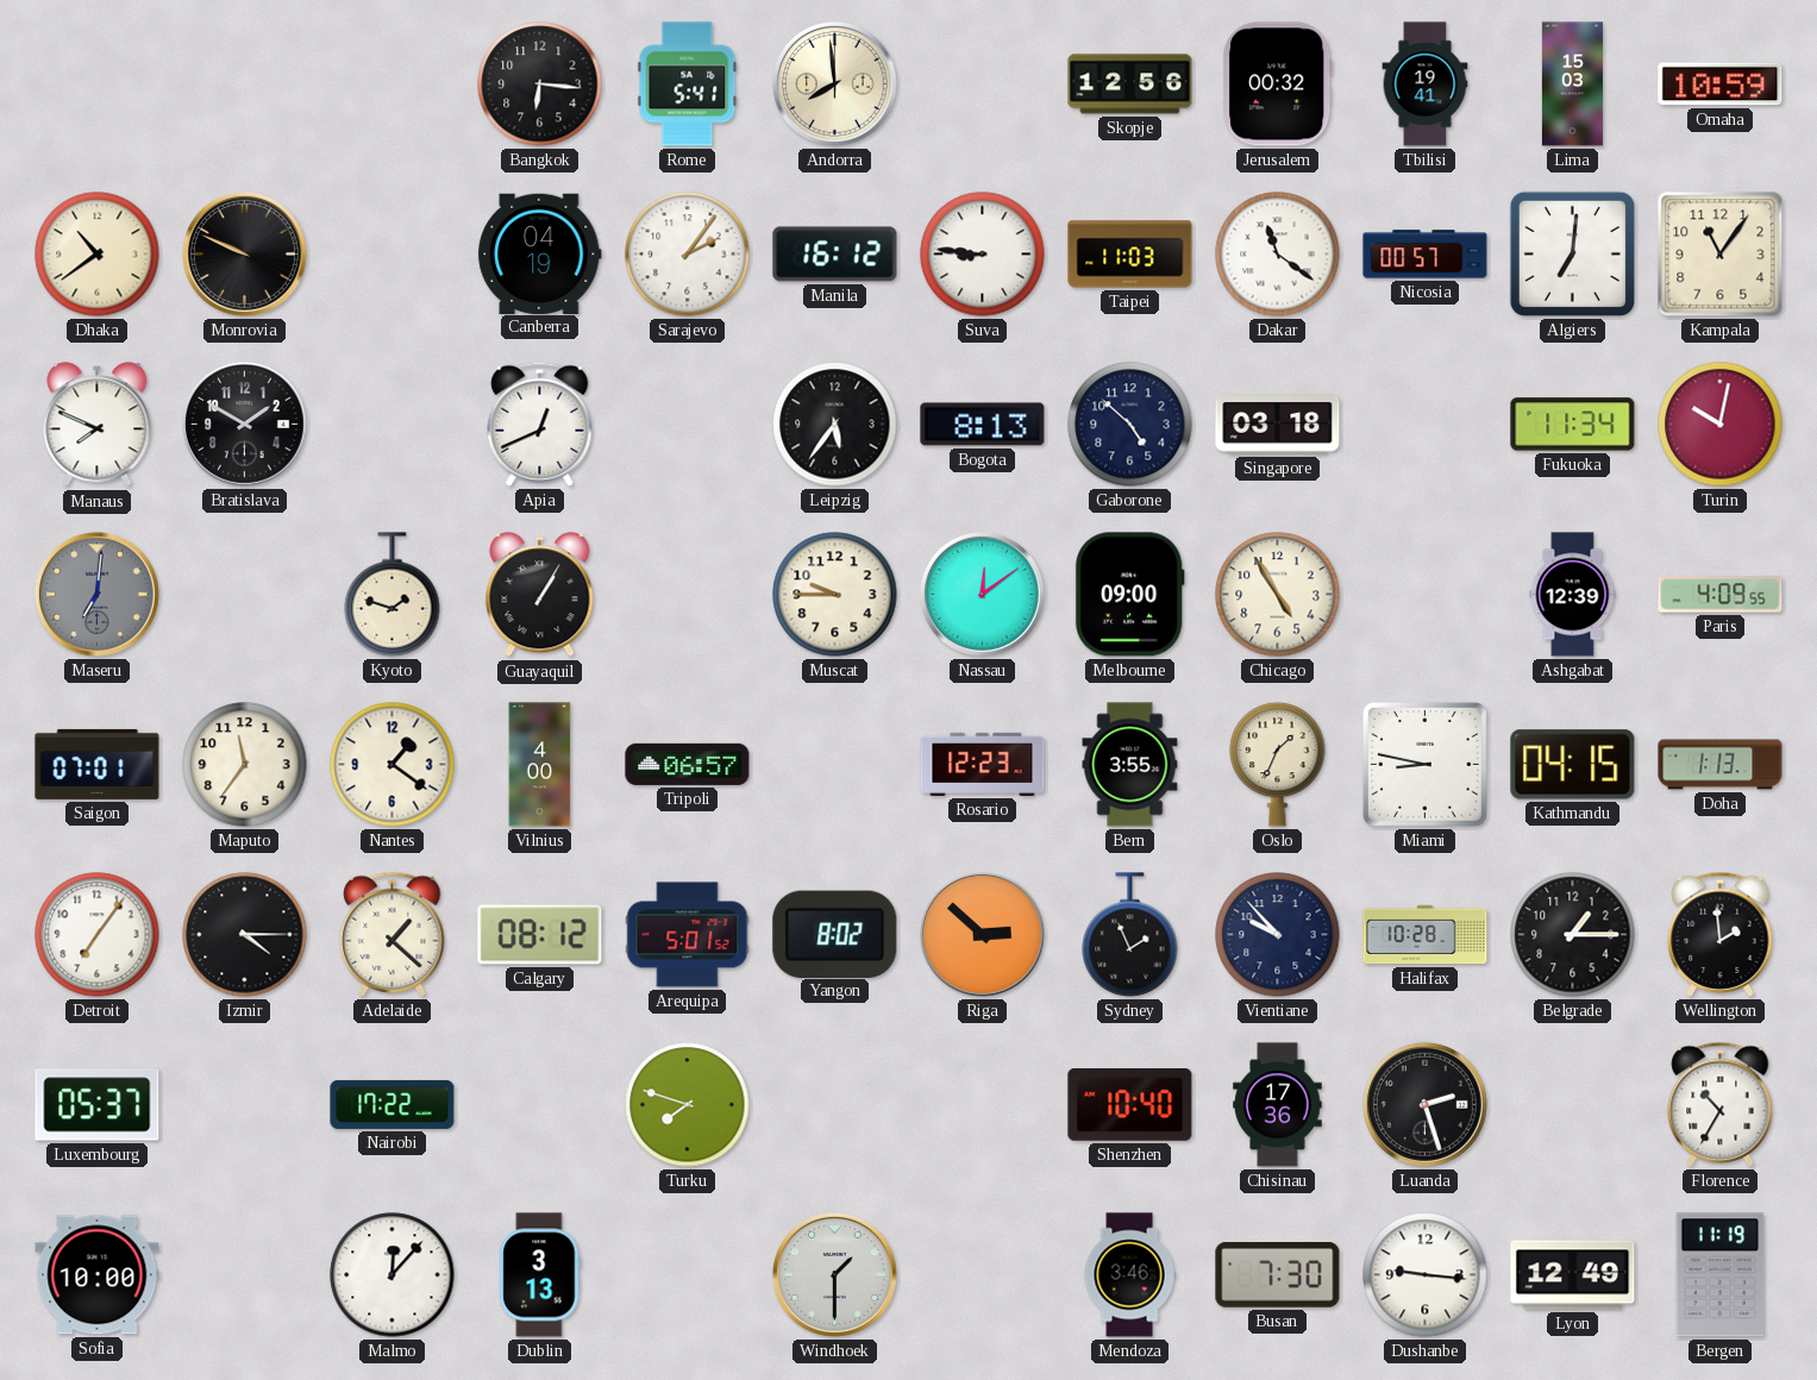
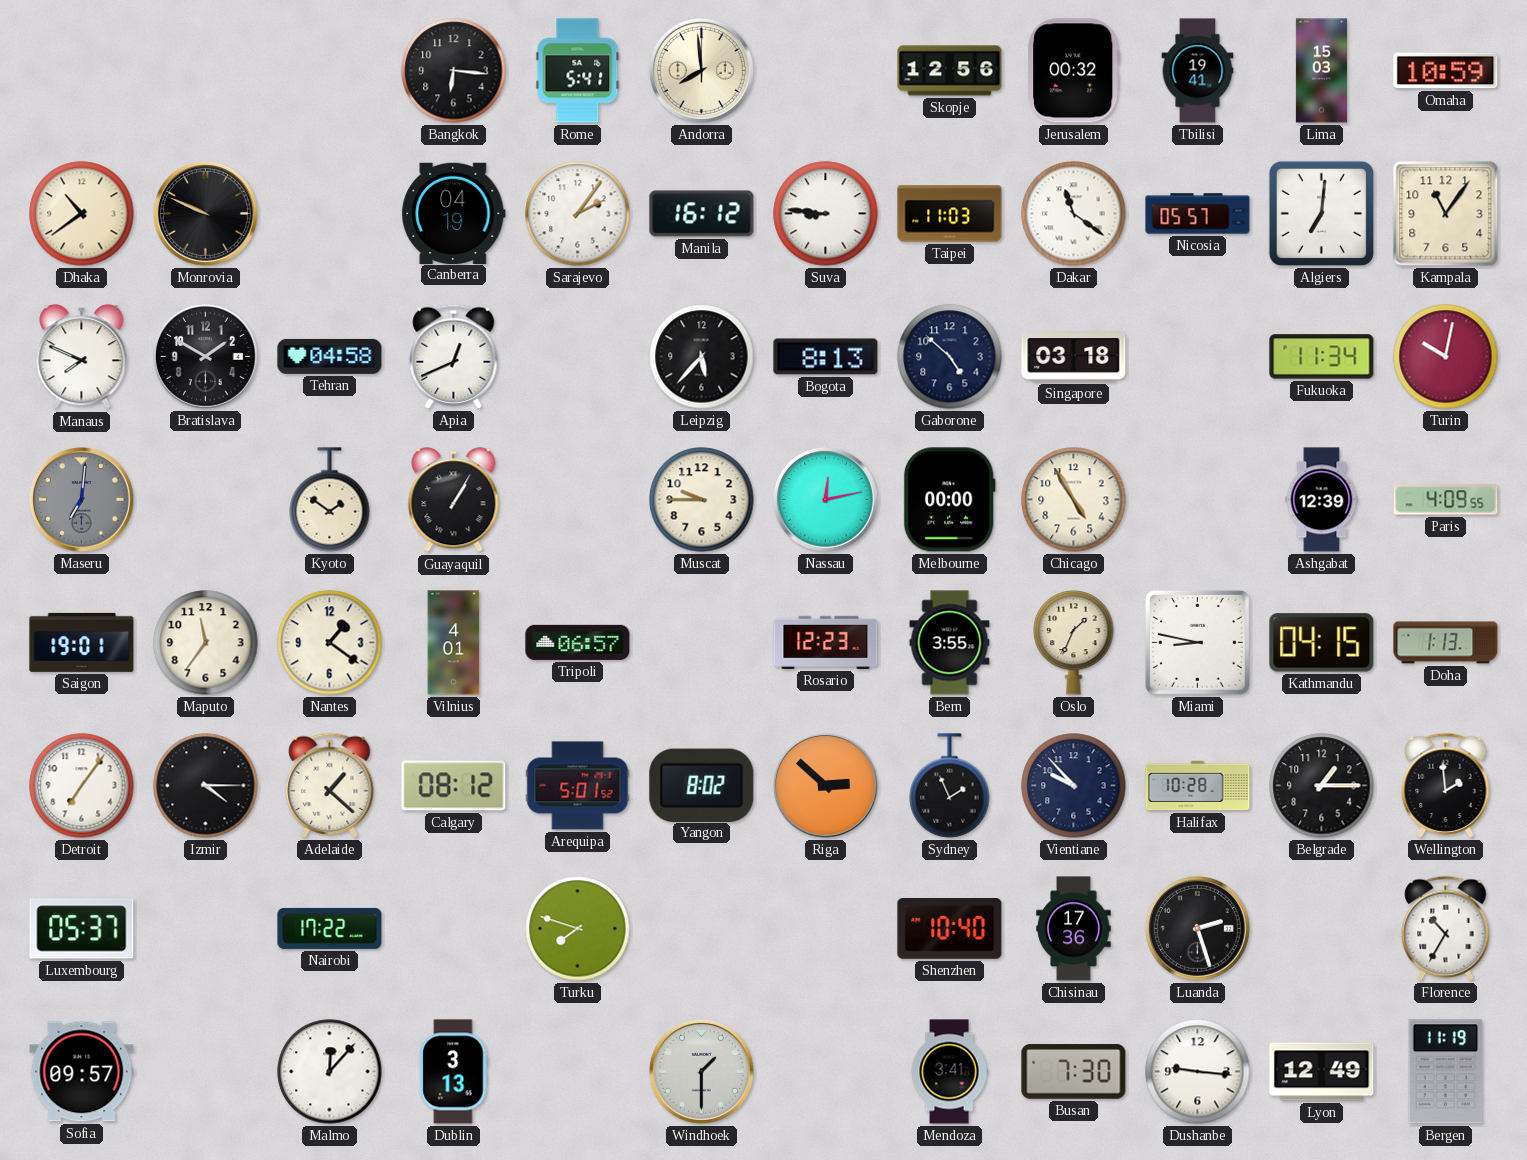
Nicosia: 00:57 -> 05:57 (1198, 214)
Tehran: none -> 04:58 (330, 356)
Leipzig: 5:36 -> 5:37 (702, 357)
Kyoto: 1:48 -> 1:51 (330, 500)
Nassau: 12:09 -> 12:13 (825, 499)
Melbourne: 09:00 -> 00:00 (949, 500)
Saigon: 07:01 -> 19:01 (82, 642)
Vilnius: 4:00 -> 4:01 (454, 643)
Sofia: 10:00 -> 09:57 (82, 1072)
Mendoza: 3:46 -> 3:41 (949, 1072)
